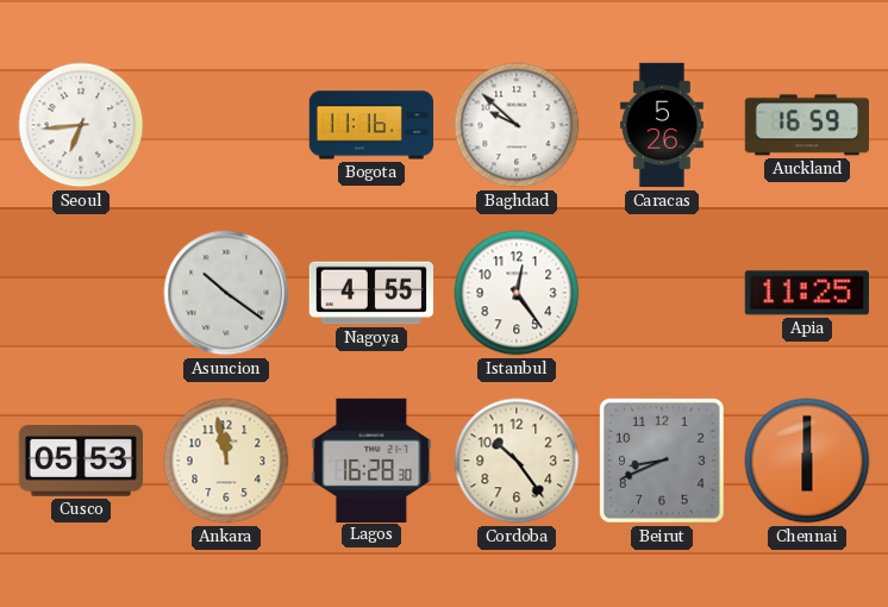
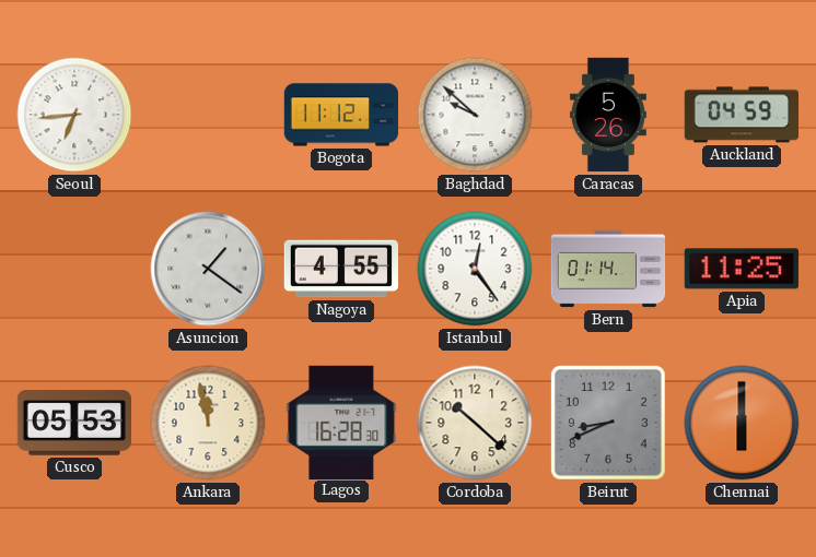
Bogota: 11:16 -> 11:12 (340, 115)
Auckland: 16:59 -> 04:59 (741, 115)
Asuncion: 10:21 -> 1:21 (208, 269)
Bern: none -> 01:14 (608, 269)
Cordoba: 10:24 -> 10:22 (475, 423)
